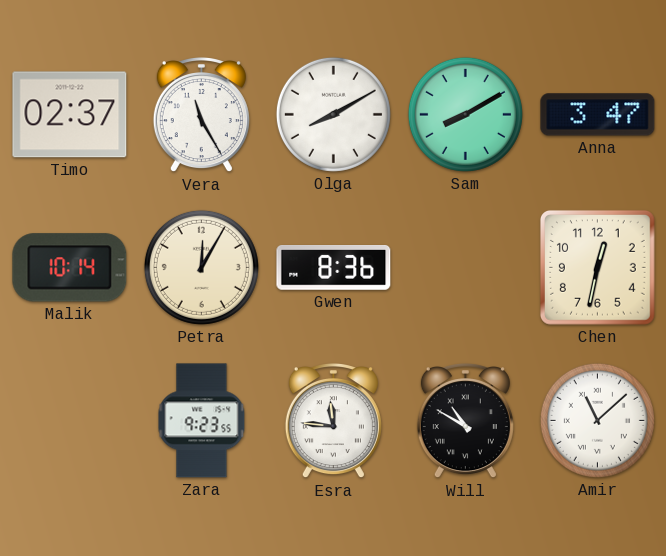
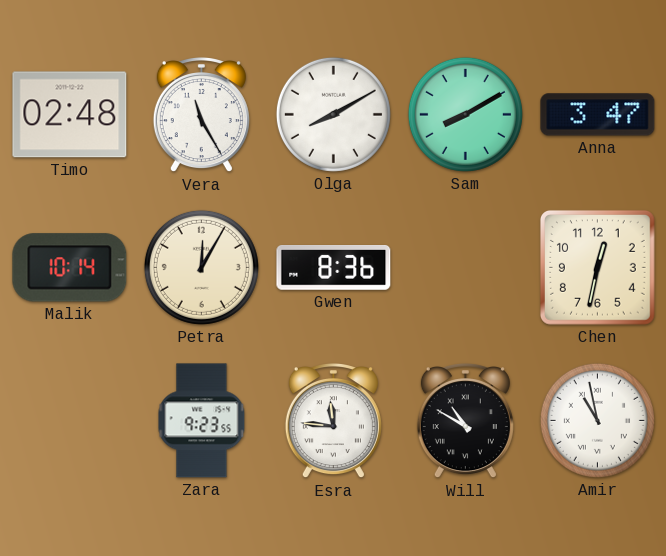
Timo: 02:37 -> 02:48 (70, 115)
Amir: 11:08 -> 10:58 (597, 420)
